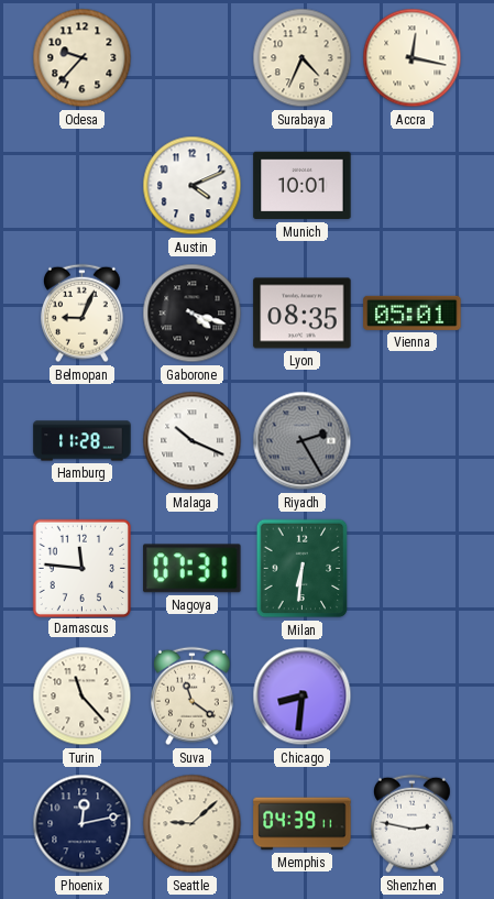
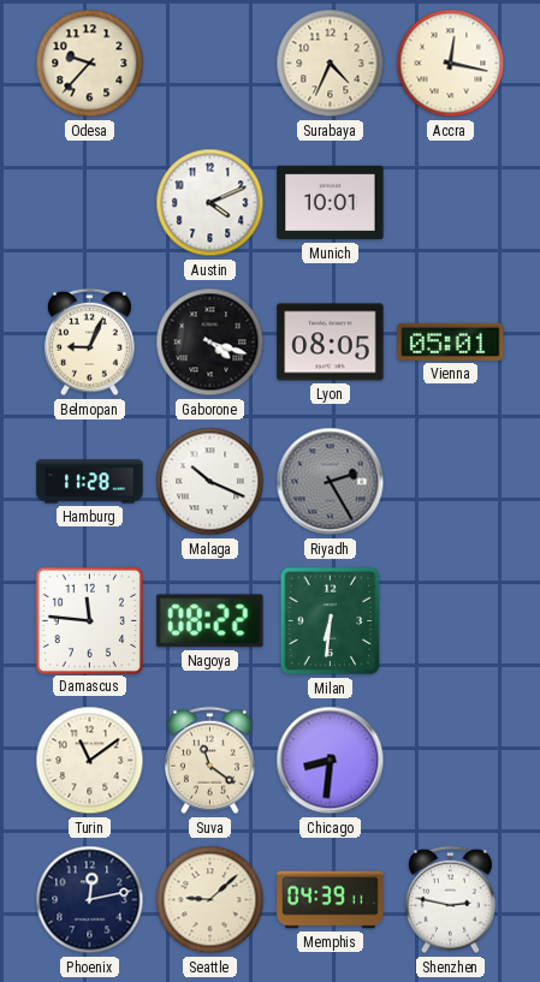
Lyon: 08:35 -> 08:05 (331, 343)
Nagoya: 07:31 -> 08:22 (210, 621)
Turin: 11:23 -> 11:09 (90, 761)
